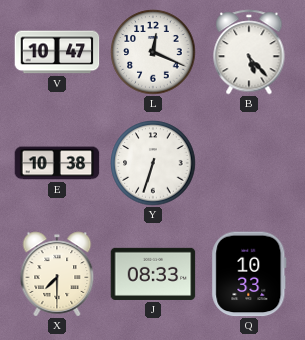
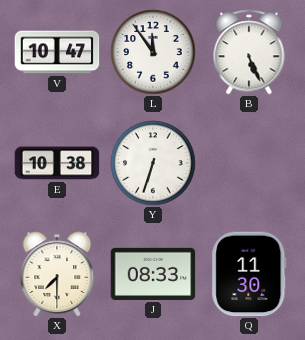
L: 12:19 -> 11:54 (153, 52)
B: 5:23 -> 5:26 (249, 52)
Q: 10:33 -> 11:30 (249, 274)
